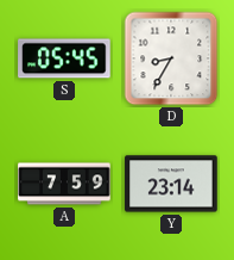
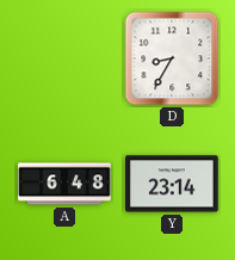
S: 05:45 -> none (64, 58)
A: 7:59 -> 6:48 (64, 184)
